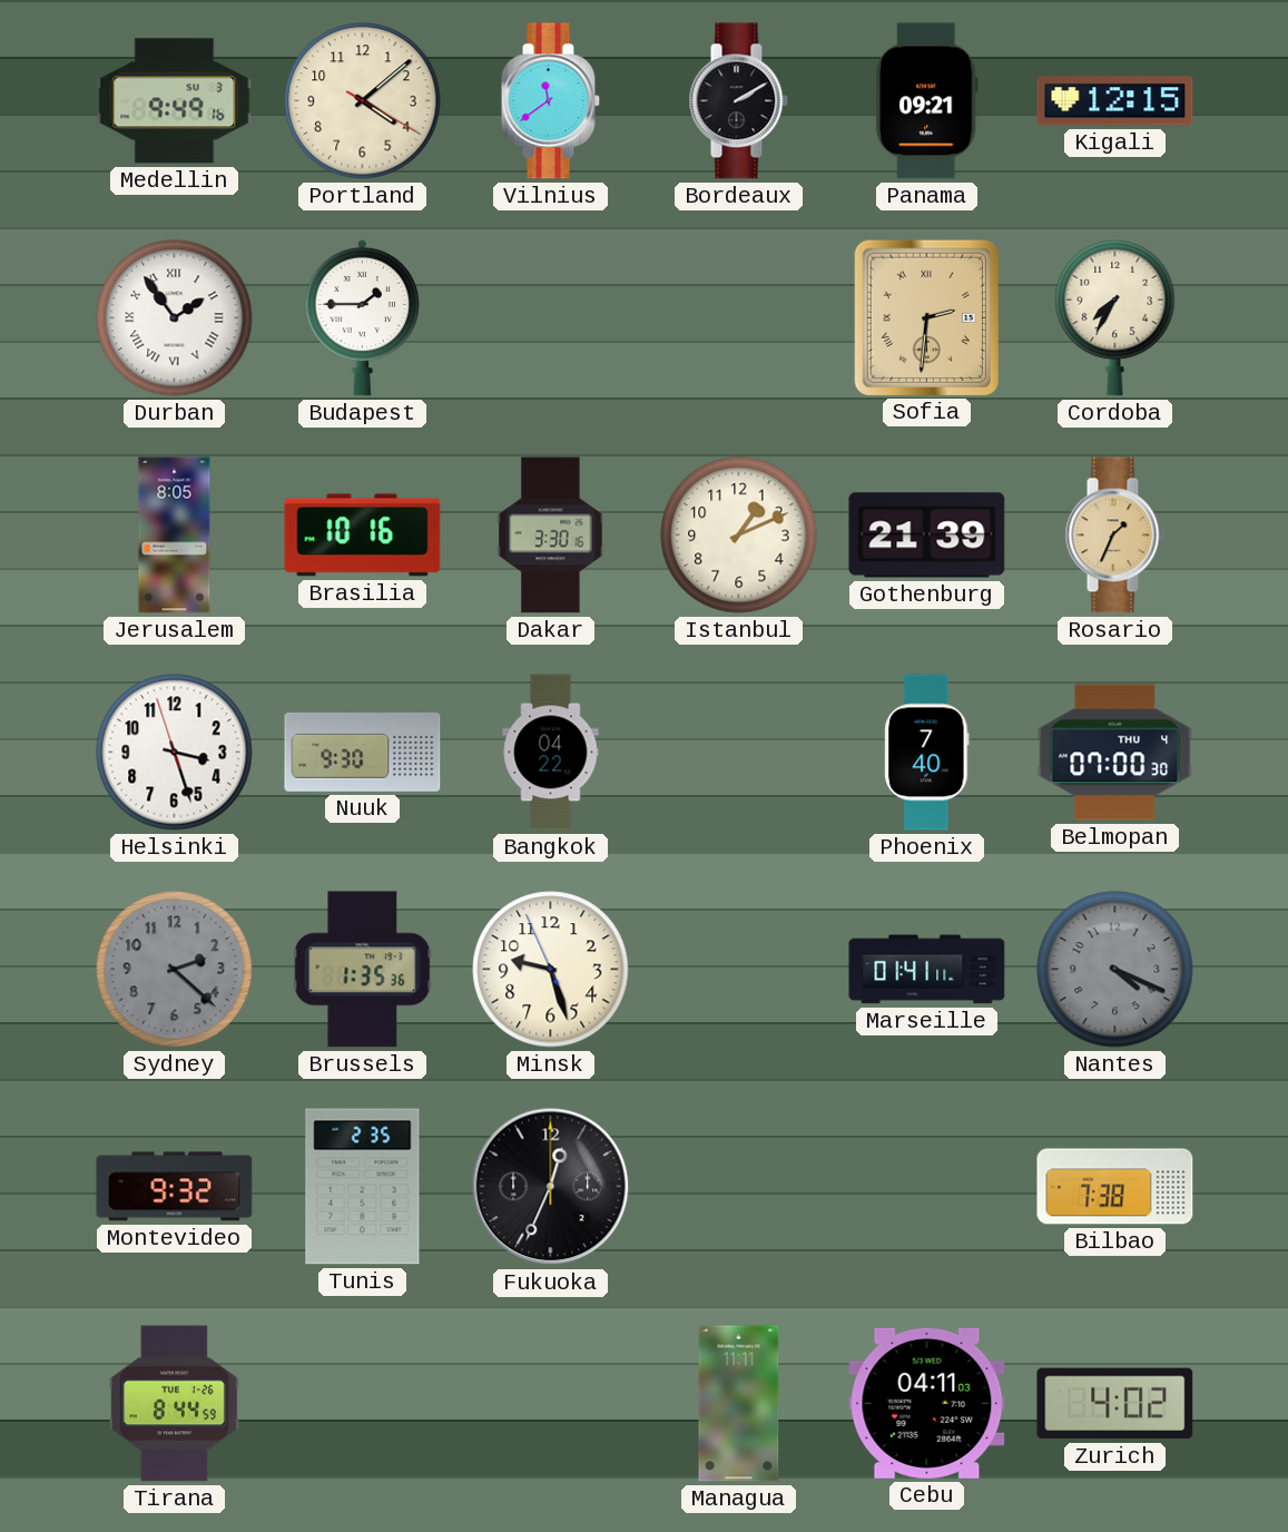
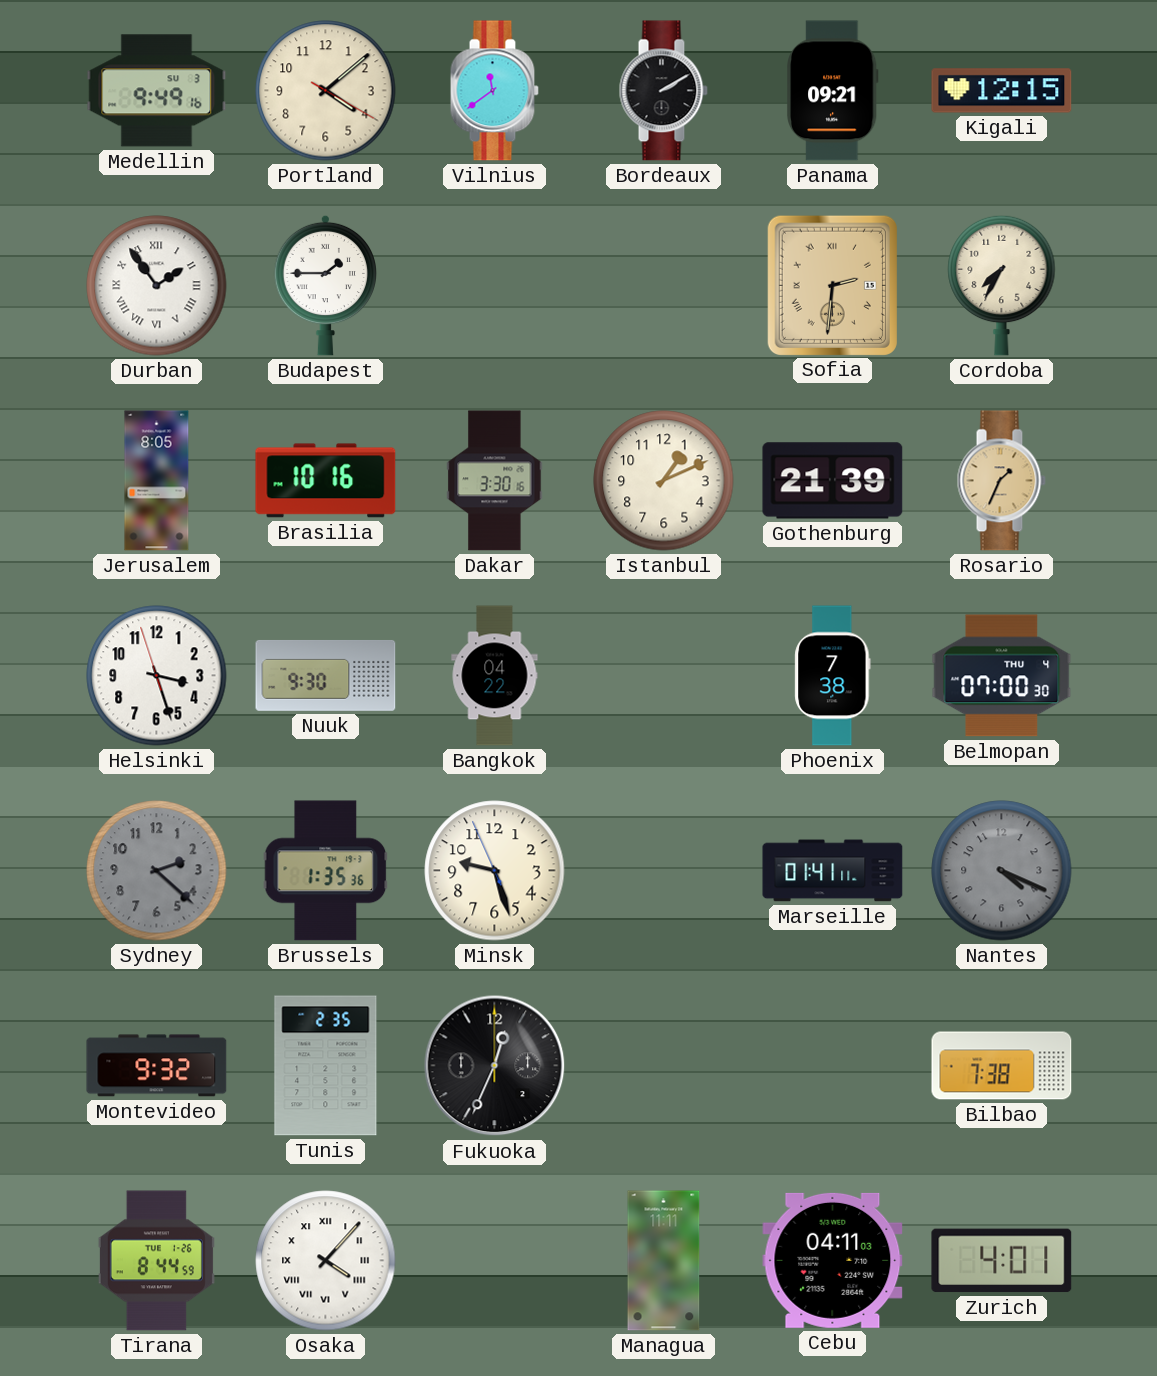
Phoenix: 7:40 -> 7:38 (833, 676)
Osaka: none -> 4:07 (326, 1261)
Zurich: 4:02 -> 4:01 (1002, 1261)
